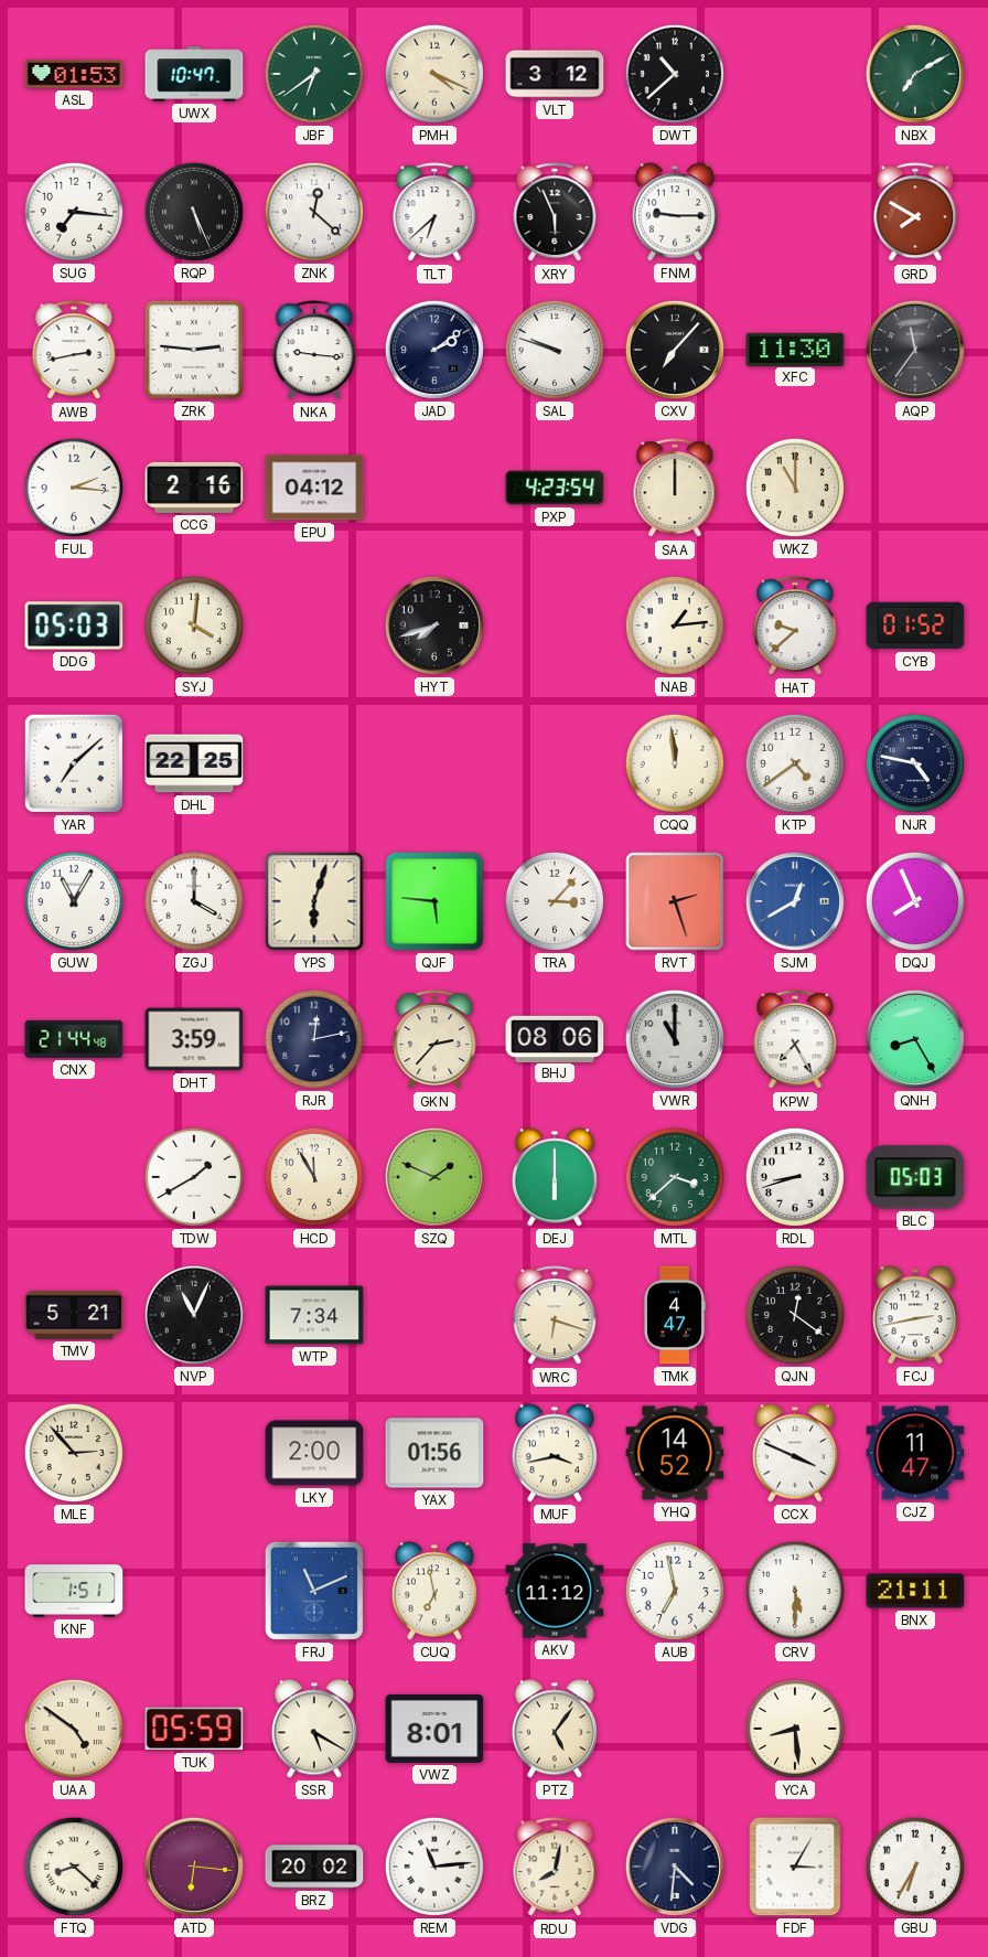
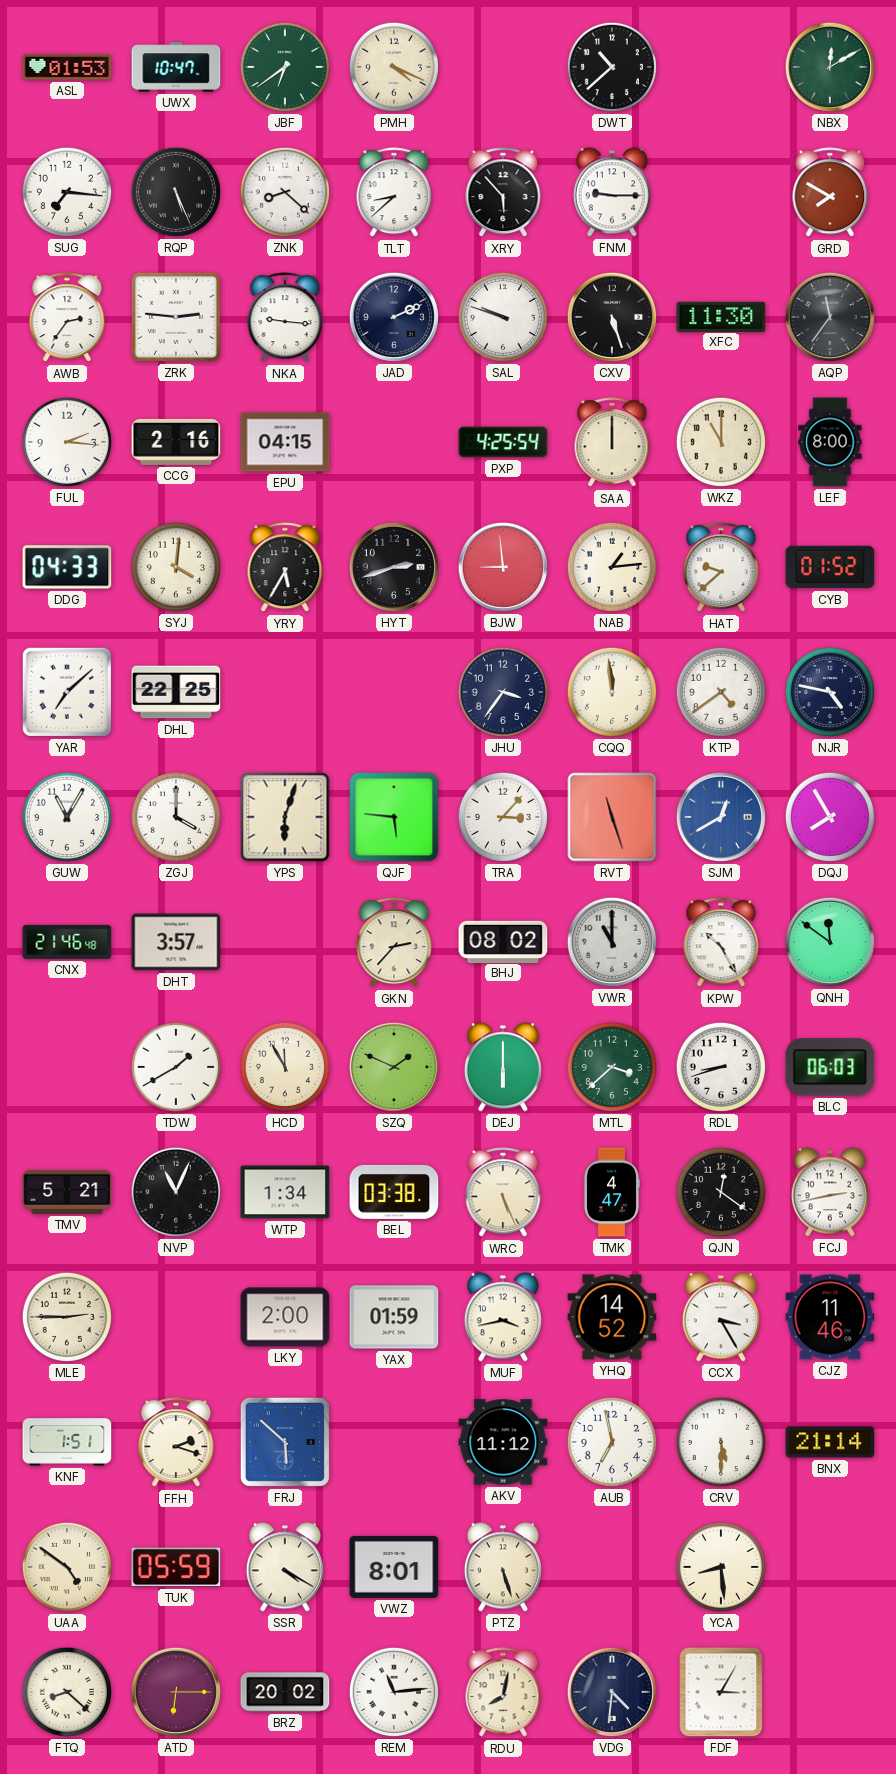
VLT: 3:12 -> none (555, 74)
NBX: 7:10 -> 12:10 (830, 67)
ZNK: 12:22 -> 8:22 (285, 192)
TLT: 6:38 -> 8:38 (394, 193)
XRY: 5:56 -> 5:53 (503, 193)
AWB: 2:43 -> 2:36 (67, 318)
JAD: 2:09 -> 2:11 (394, 317)
CXV: 7:07 -> 5:27 (612, 317)
EPU: 04:12 -> 04:15 (285, 442)
PXP: 4:23 -> 4:25 (503, 442)
LEF: none -> 8:00 (830, 442)
DDG: 05:03 -> 04:33 (67, 567)
YRY: none -> 5:35 (285, 568)
HYT: 7:42 -> 2:42 (394, 567)
BJW: none -> 8:59 (503, 567)
JHU: none -> 3:36 (503, 692)
RVT: 2:27 -> 11:27 (612, 817)
DQJ: 7:56 -> 7:55 (830, 817)
CNX: 21:44 -> 21:46 (67, 942)
DHT: 3:59 -> 3:57 (176, 942)
RJR: 12:13 -> none (314, 1039)
BHJ: 08:06 -> 08:02 (503, 941)
KPW: 7:25 -> 10:25 (721, 943)
QNH: 8:25 -> 11:51 (830, 942)
BLC: 05:03 -> 06:03 (830, 1067)
WTP: 7:34 -> 1:34 (285, 1192)
BEL: none -> 03:38 (394, 1192)
WRC: 6:18 -> 5:26 (503, 1193)
MLE: 2:53 -> 2:45 (67, 1317)
YAX: 01:56 -> 01:59 (394, 1317)
CCX: 3:49 -> 3:25 (721, 1317)
CJZ: 11:47 -> 11:46 (830, 1317)
FFH: none -> 2:18 (176, 1443)
FRJ: 11:11 -> 5:52 (285, 1442)
CUQ: 6:58 -> none (434, 1591)
BNX: 21:11 -> 21:14 (830, 1442)
SSR: 5:20 -> 4:20 (285, 1567)
PTZ: 5:06 -> 5:27 (503, 1567)
ATD: 6:16 -> 6:15 (176, 1692)
GBU: 6:35 -> none (915, 1867)
